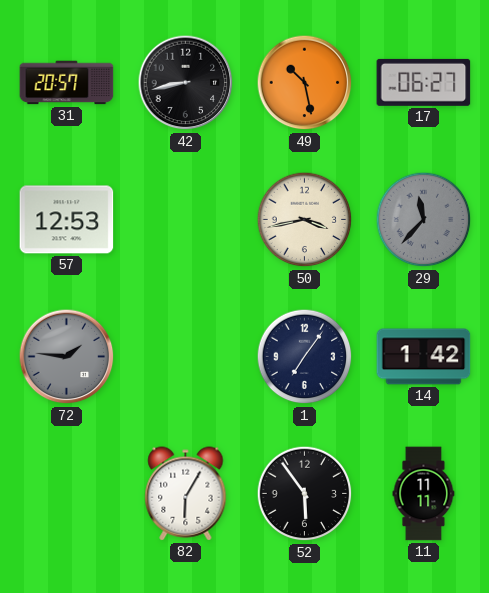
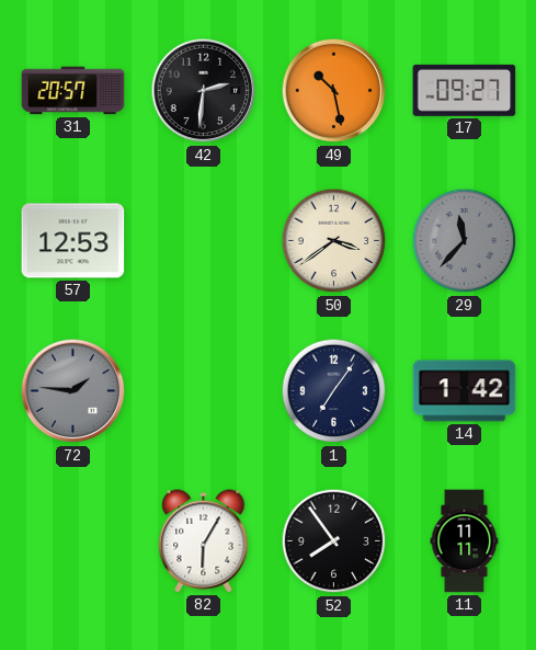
42: 8:43 -> 2:31 (204, 91)
17: 06:27 -> 09:27 (465, 90)
50: 3:43 -> 3:39 (334, 241)
52: 5:54 -> 7:54 (334, 541)
